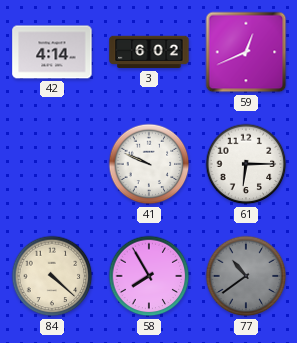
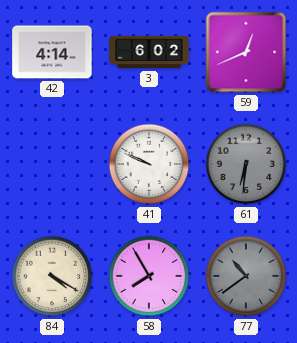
61: 6:15 -> 6:31 (246, 164)
61 dial: white -> grey (246, 164)
84: 4:22 -> 4:20 (52, 276)
